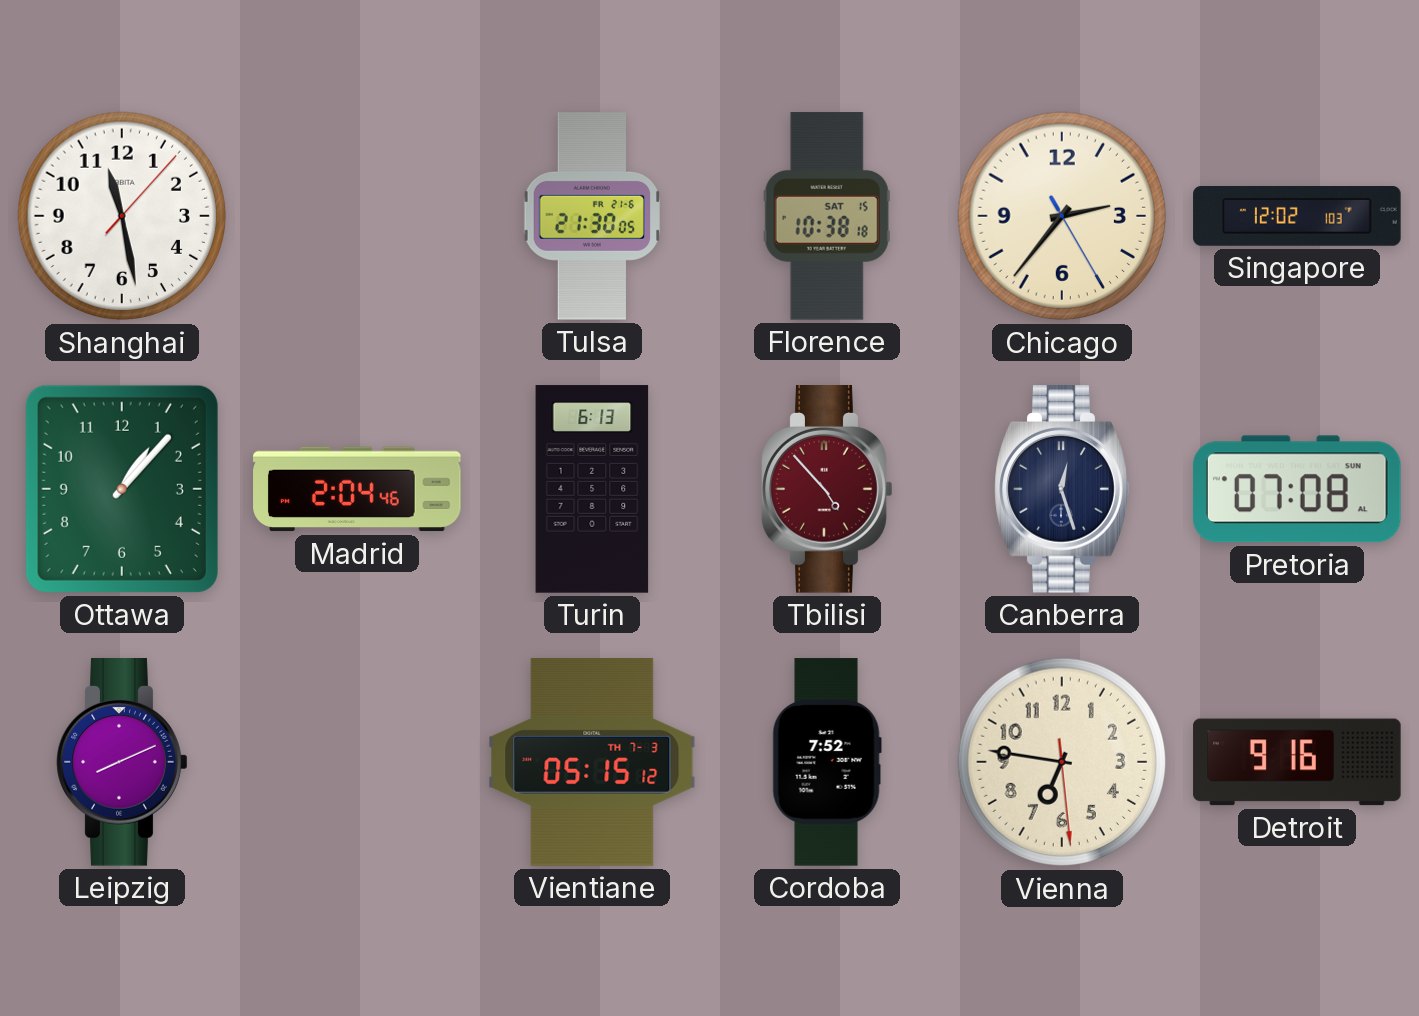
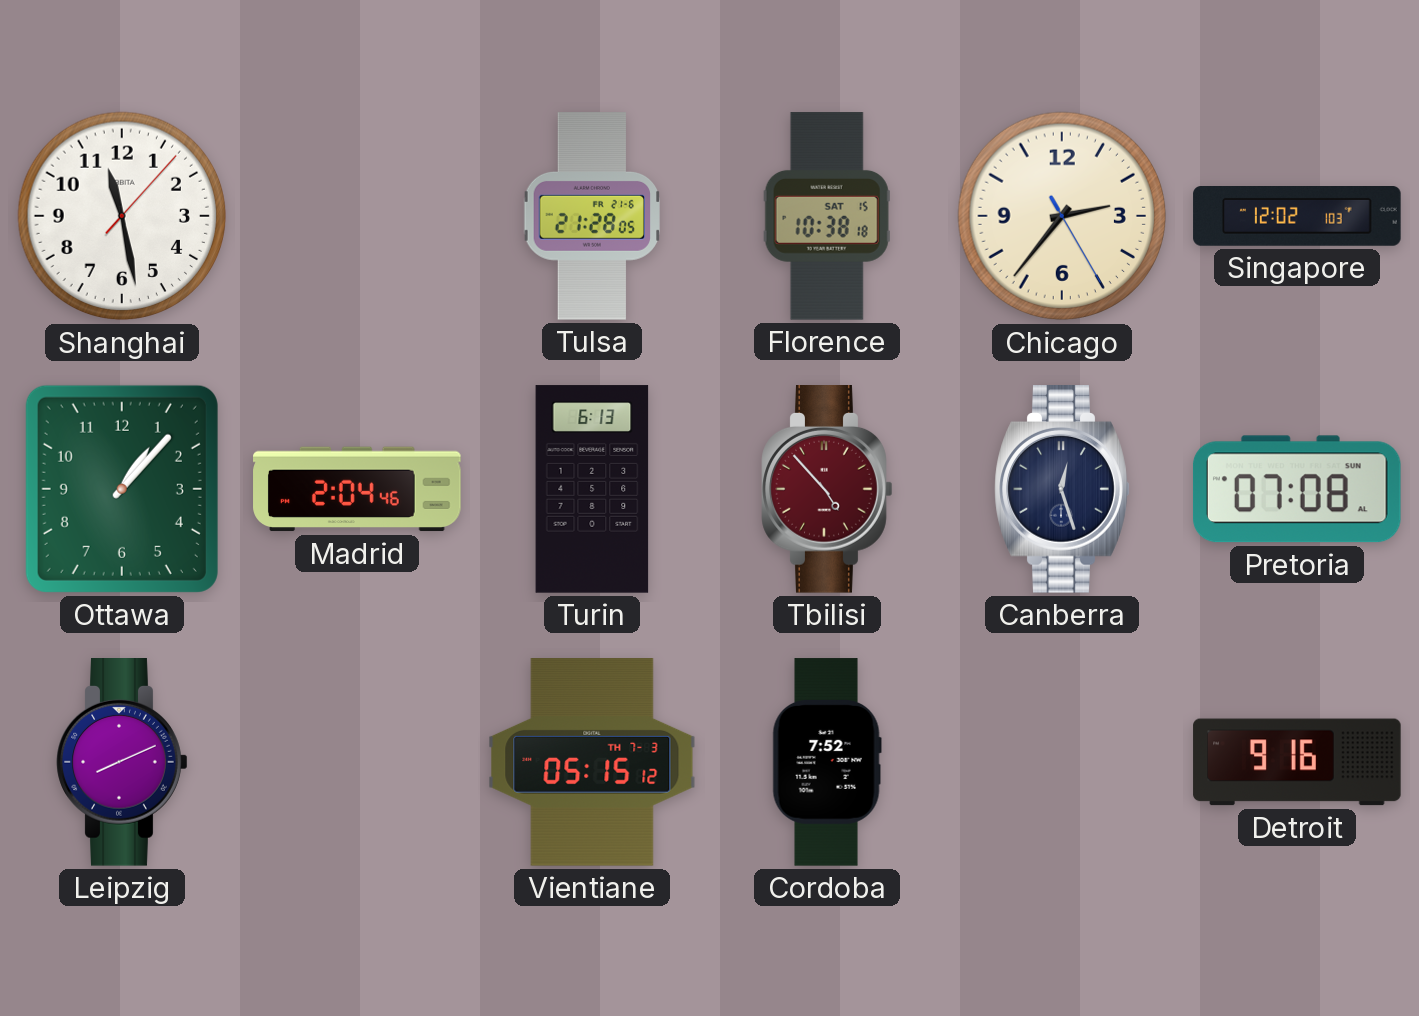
Tulsa: 21:30 -> 21:28 (591, 216)
Vienna: 6:46 -> none (1062, 762)
